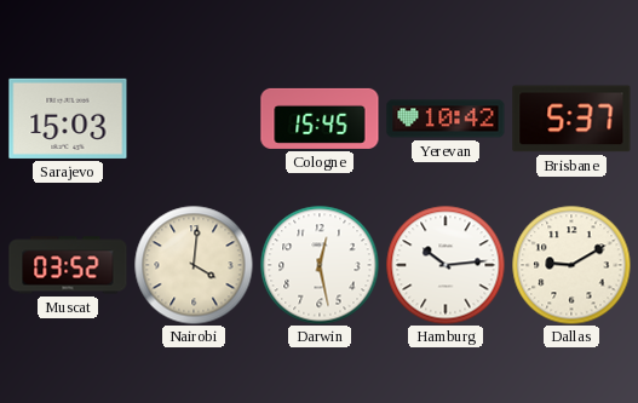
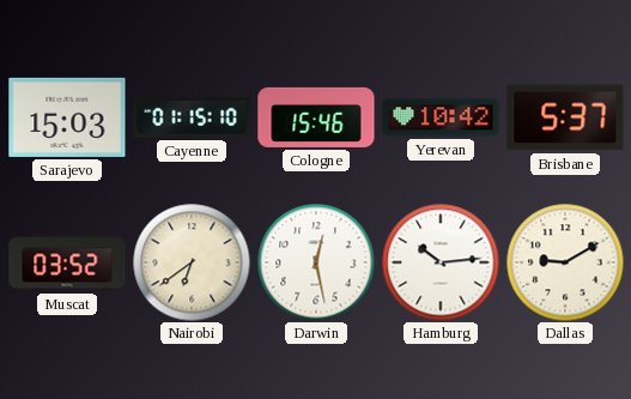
Cayenne: none -> 01:15 (192, 117)
Cologne: 15:45 -> 15:46 (316, 117)
Nairobi: 4:01 -> 6:39 (192, 262)
